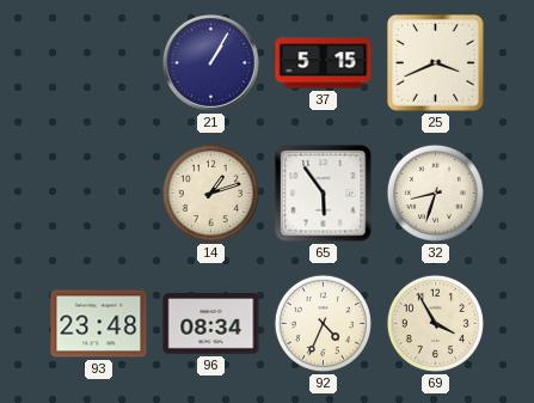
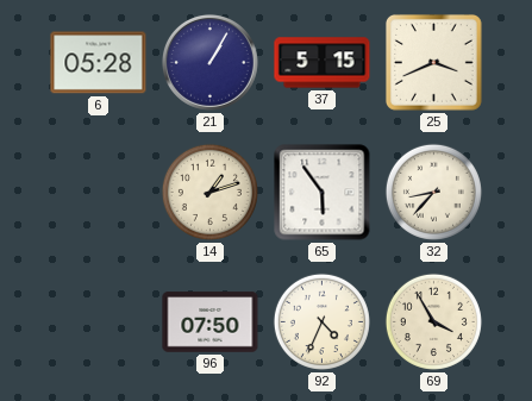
6: none -> 05:28 (99, 63)
32: 8:33 -> 8:37 (433, 192)
93: 23:48 -> none (99, 324)
96: 08:34 -> 07:50 (211, 322)
